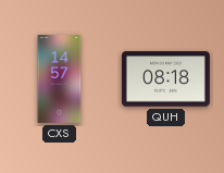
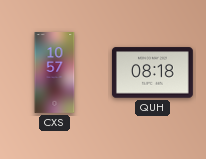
CXS: 14:57 -> 10:57 (55, 73)
